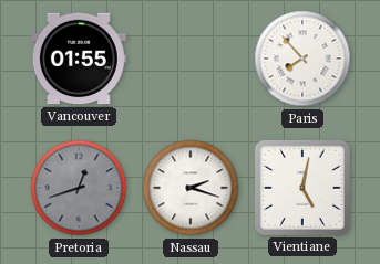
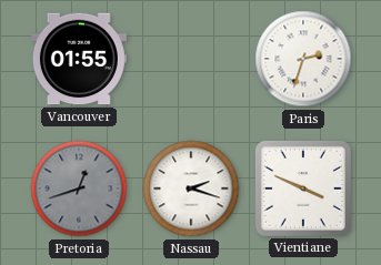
Paris: 7:53 -> 2:33 (303, 59)
Vientiane: 5:02 -> 3:49 (303, 188)
